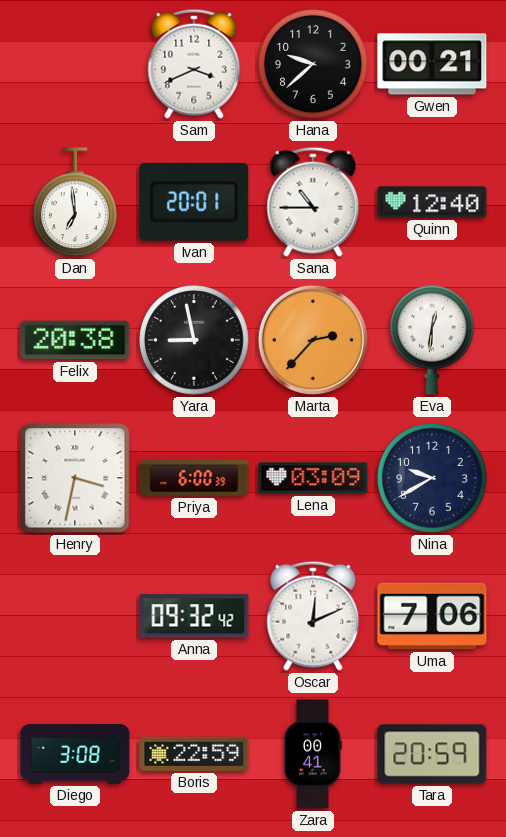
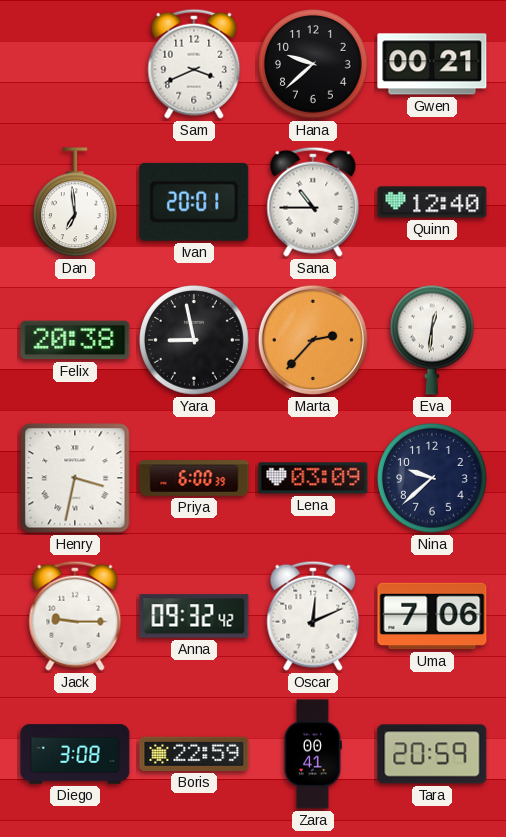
Nina: 9:40 -> 9:38 (433, 479)
Jack: none -> 9:15 (75, 616)
